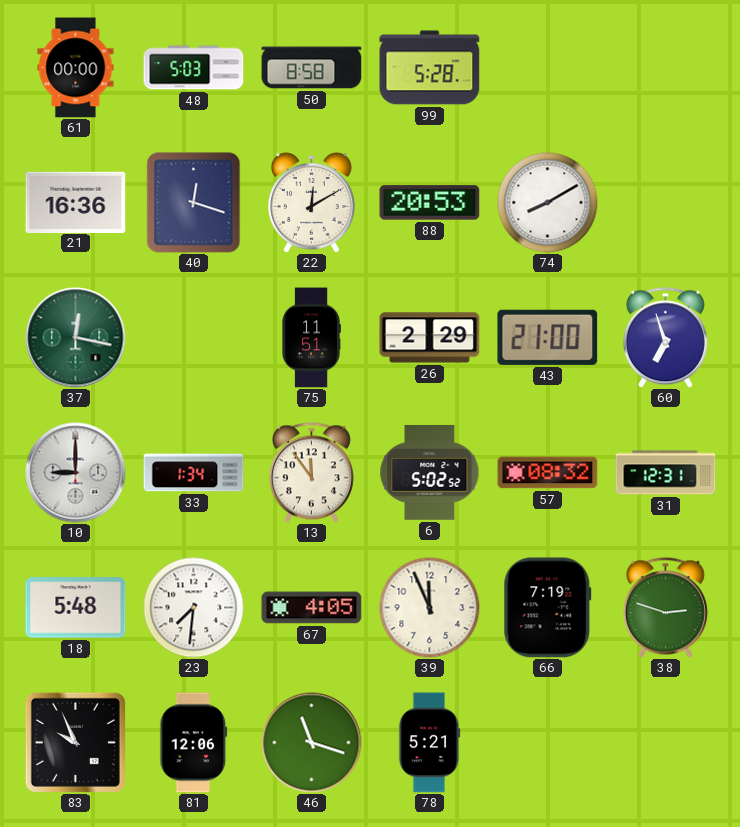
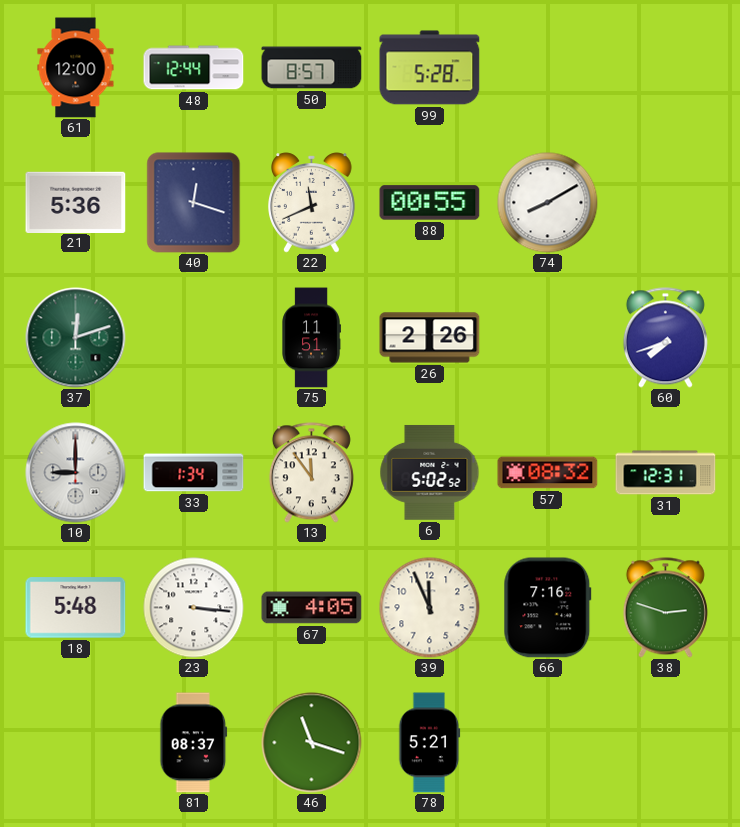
61: 00:00 -> 12:00 (76, 68)
48: 5:03 -> 12:44 (194, 68)
50: 8:58 -> 8:57 (312, 68)
21: 16:36 -> 5:36 (76, 202)
22: 12:10 -> 11:41 (312, 203)
88: 20:53 -> 00:55 (430, 203)
37: 12:17 -> 12:12 (76, 338)
26: 2:29 -> 2:26 (430, 338)
43: 21:00 -> none (548, 337)
60: 6:57 -> 7:42 (665, 338)
23: 7:31 -> 3:16 (194, 608)
66: 7:19 -> 7:16 (548, 608)
83: 9:56 -> none (75, 742)
81: 12:06 -> 08:37 (194, 743)
